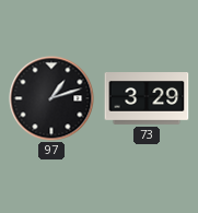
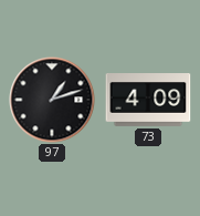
73: 3:29 -> 4:09 (148, 100)
